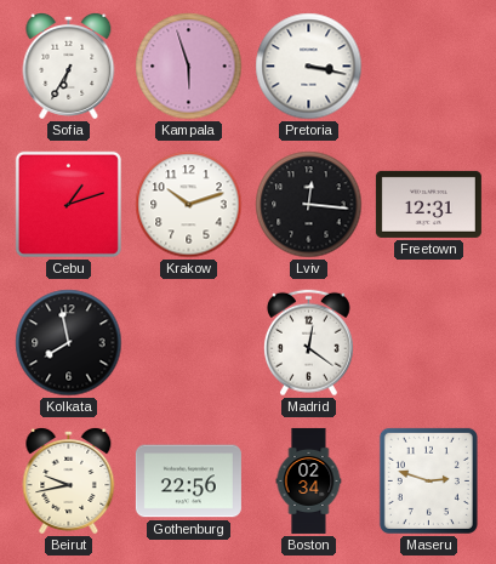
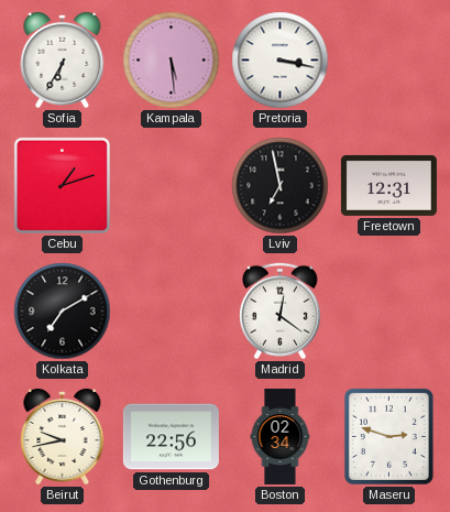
Kampala: 5:57 -> 5:29 (172, 61)
Krakow: 10:12 -> none (189, 205)
Lviv: 12:16 -> 6:58 (281, 186)
Kolkata: 7:58 -> 7:10 (63, 312)
